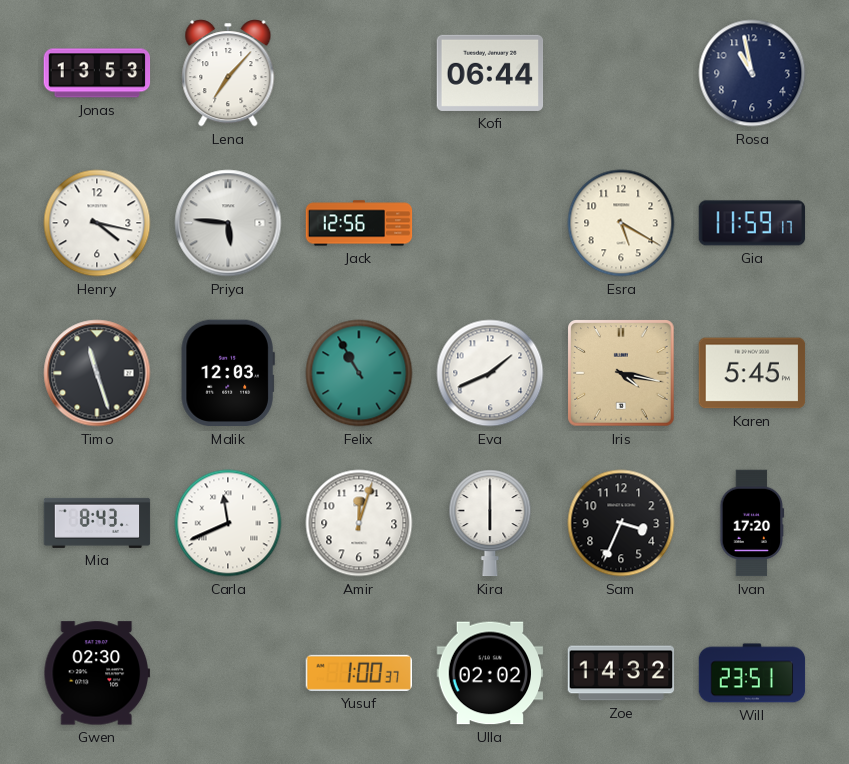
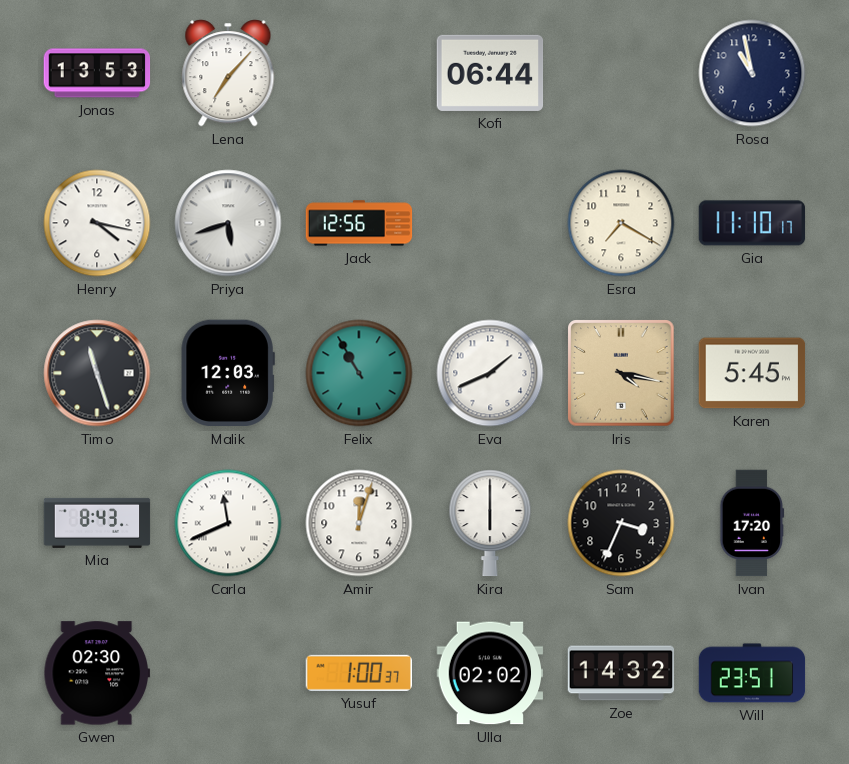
Priya: 5:46 -> 5:42 (228, 223)
Esra: 5:20 -> 7:20 (621, 223)
Gia: 11:59 -> 11:10 (752, 223)
